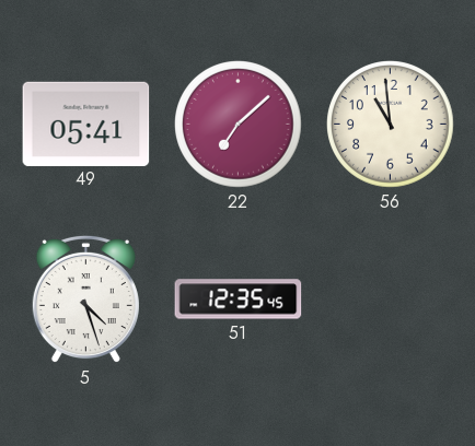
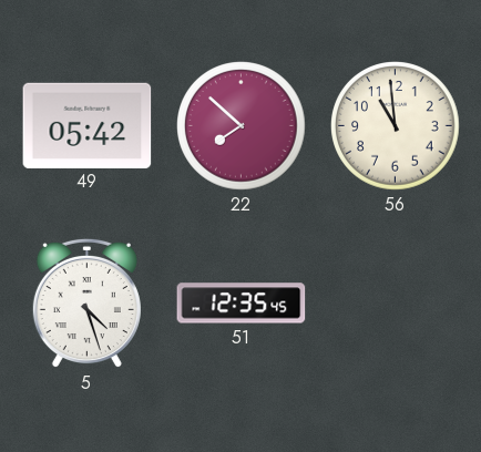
49: 05:41 -> 05:42 (88, 125)
22: 7:08 -> 7:52 (242, 126)
